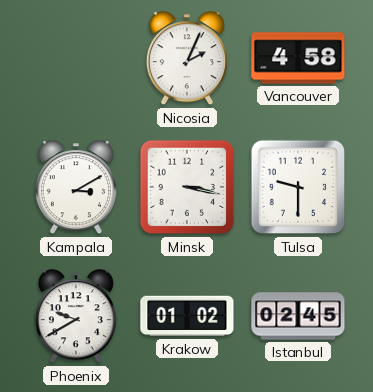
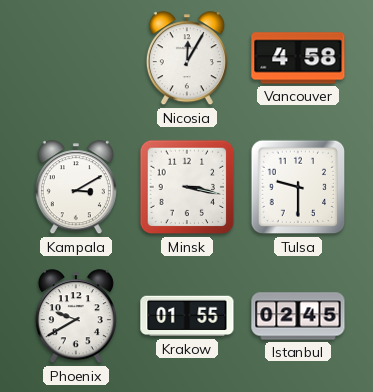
Nicosia: 2:04 -> 12:05 (187, 59)
Krakow: 01:02 -> 01:55 (187, 316)
